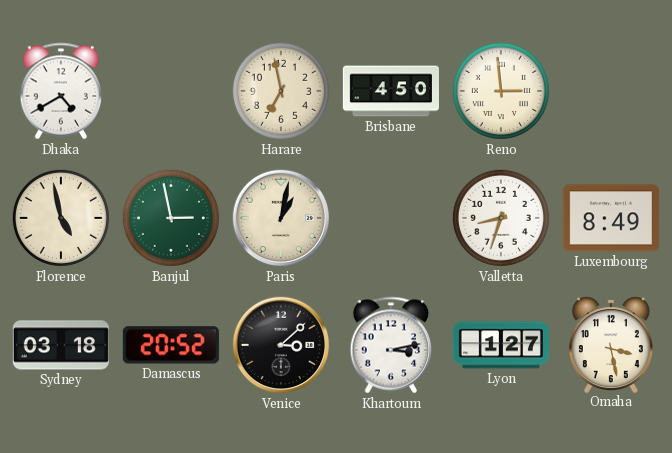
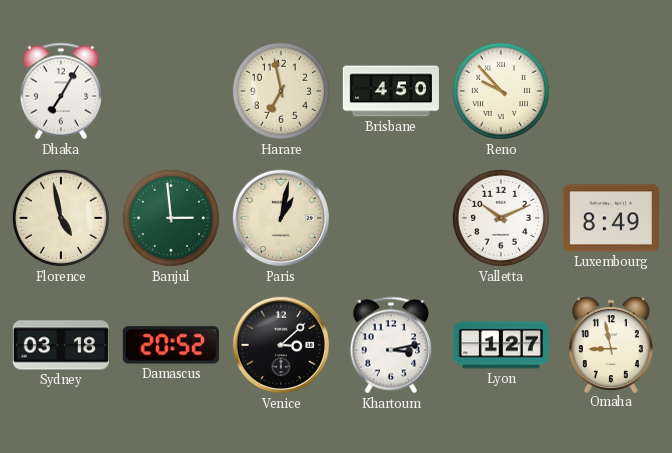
Dhaka: 4:40 -> 7:05 (61, 91)
Reno: 2:59 -> 9:53 (501, 91)
Banjul: 2:58 -> 2:59 (171, 218)
Valletta: 8:33 -> 10:11 (501, 218)
Omaha: 3:28 -> 8:58 (611, 344)
